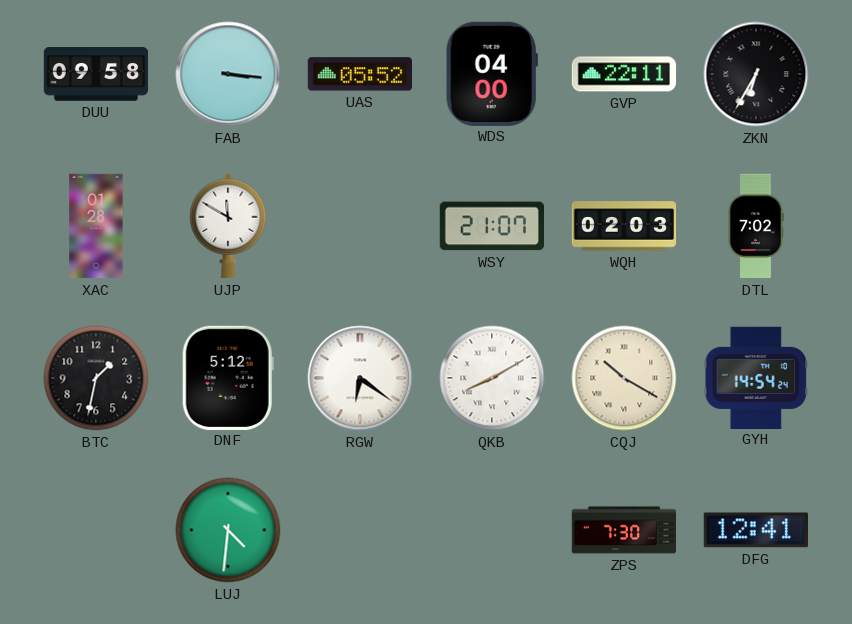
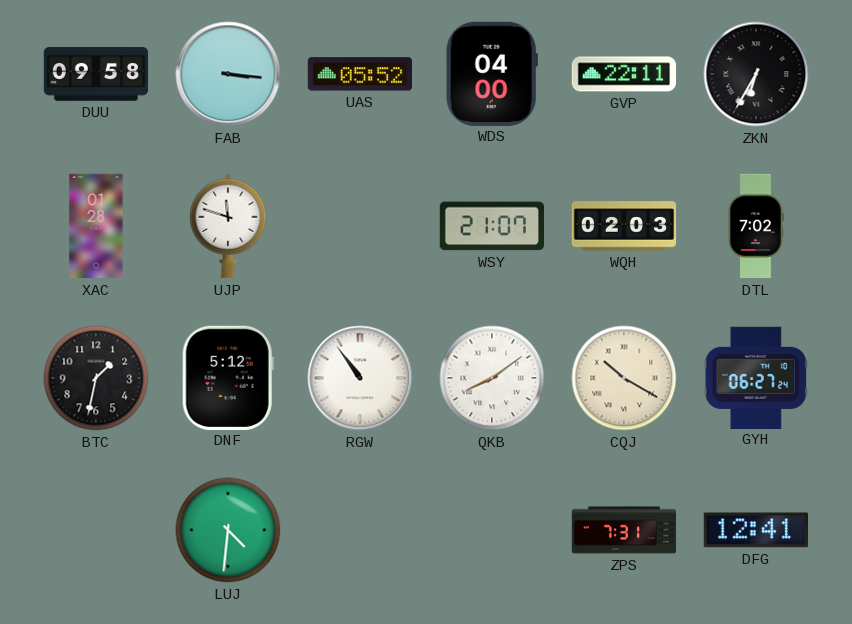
UJP: 11:50 -> 11:48 (228, 226)
RGW: 6:21 -> 10:54 (360, 378)
QKB: 8:10 -> 8:09 (492, 378)
GYH: 14:54 -> 06:27 (755, 377)
ZPS: 7:30 -> 7:31 (624, 530)
